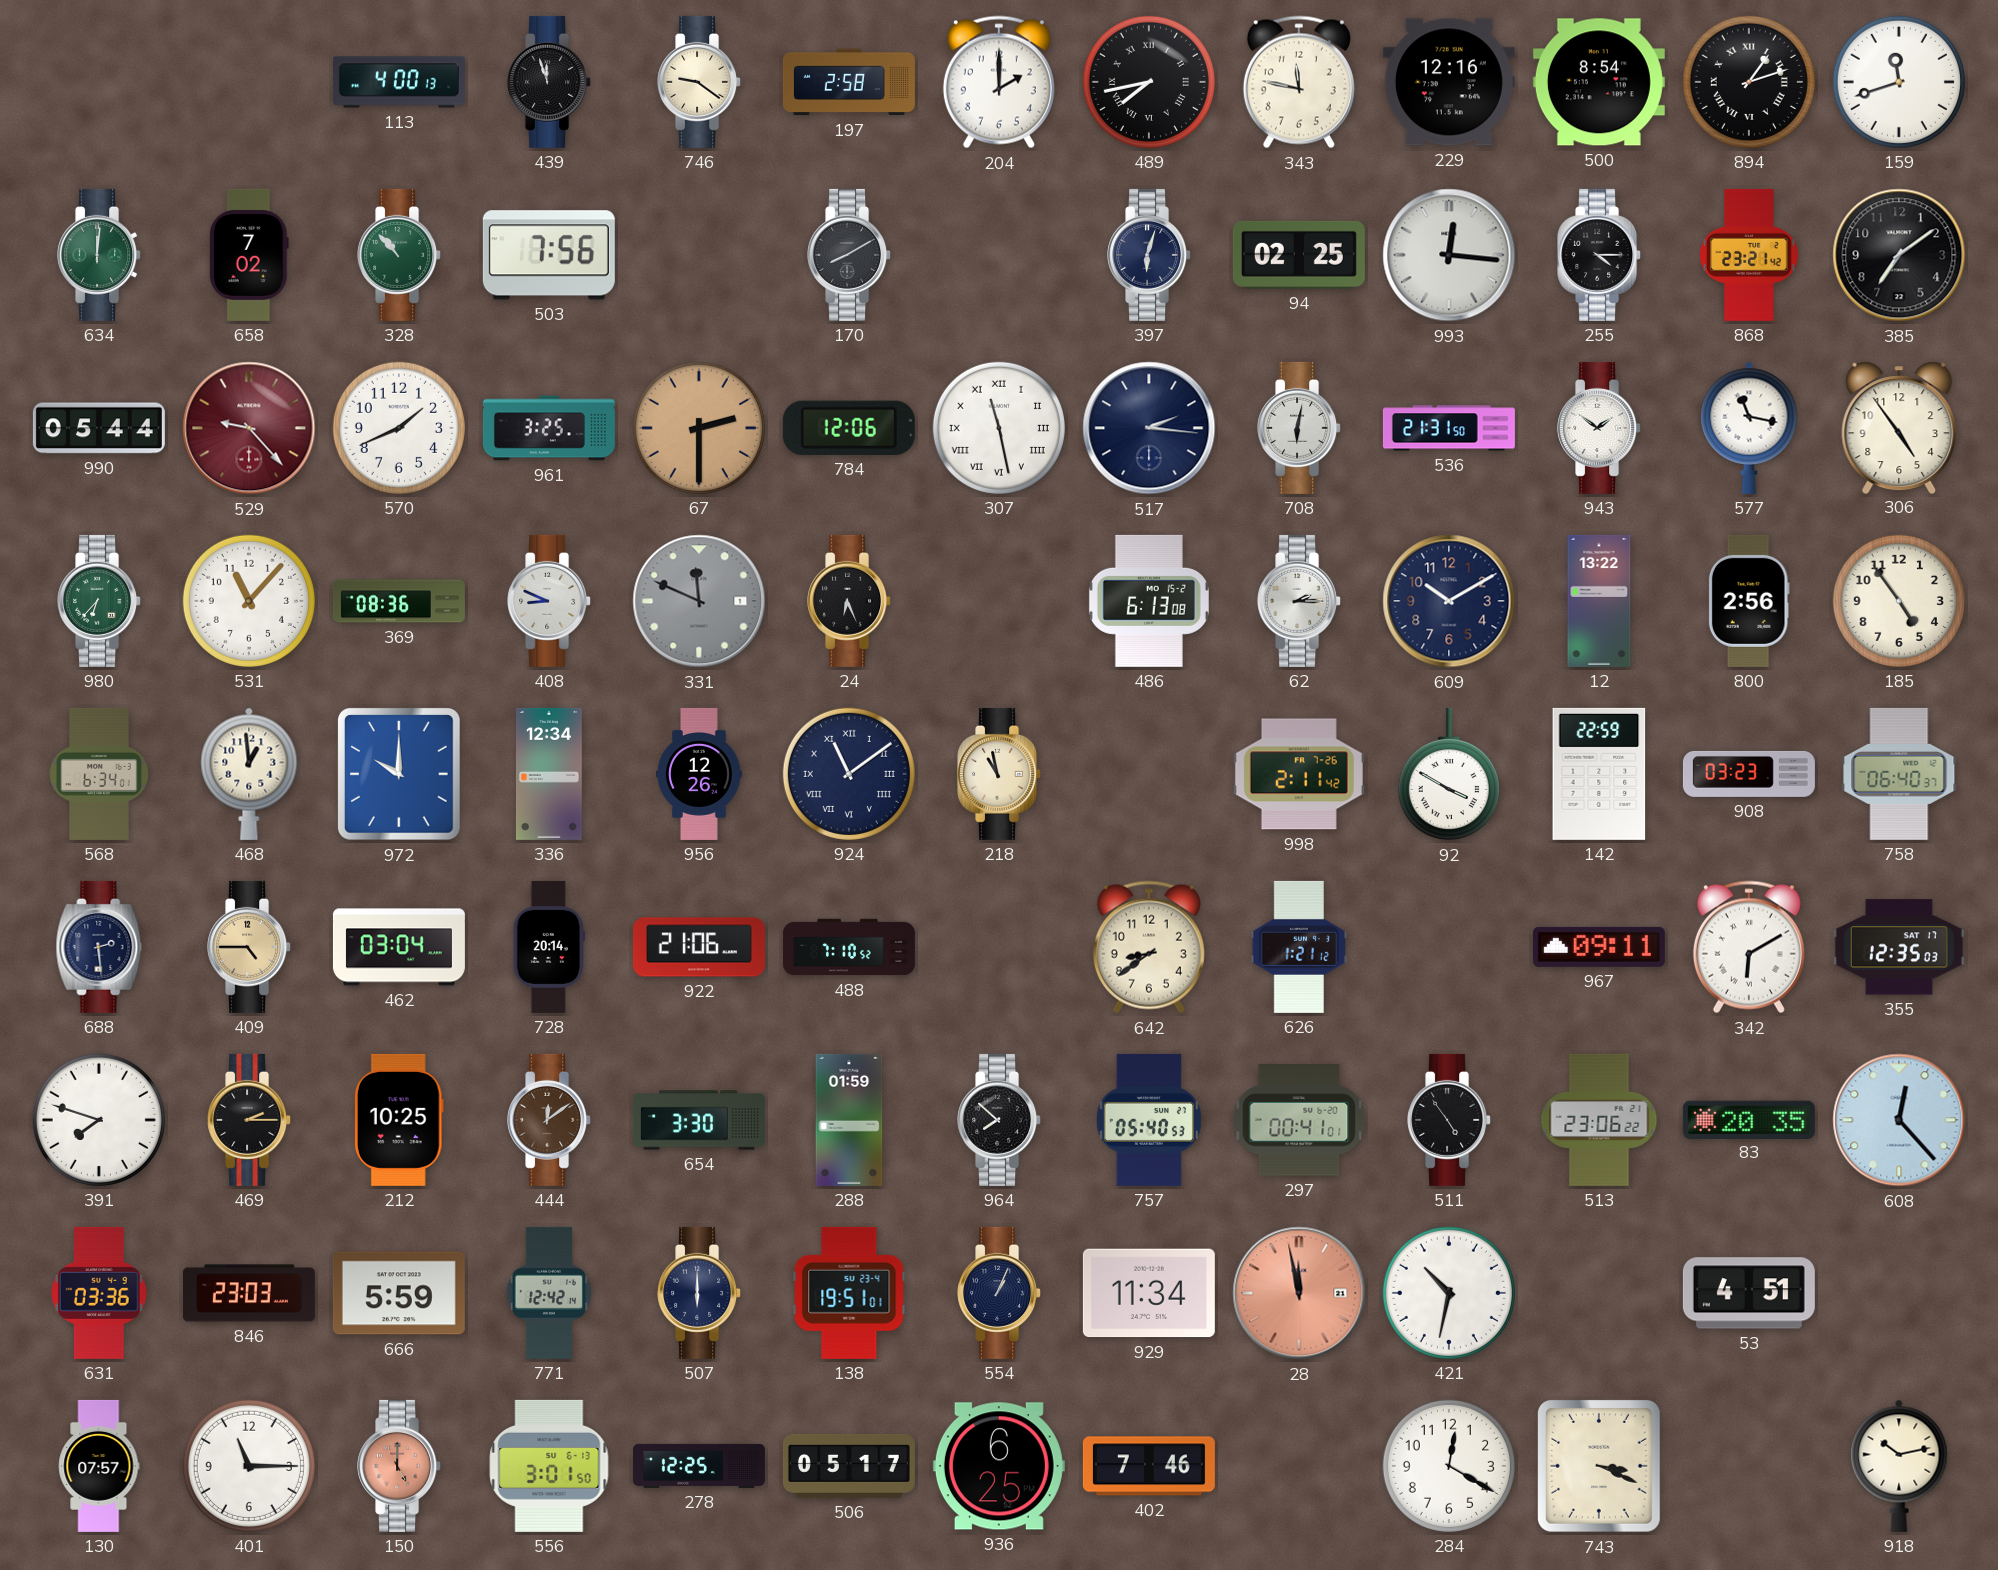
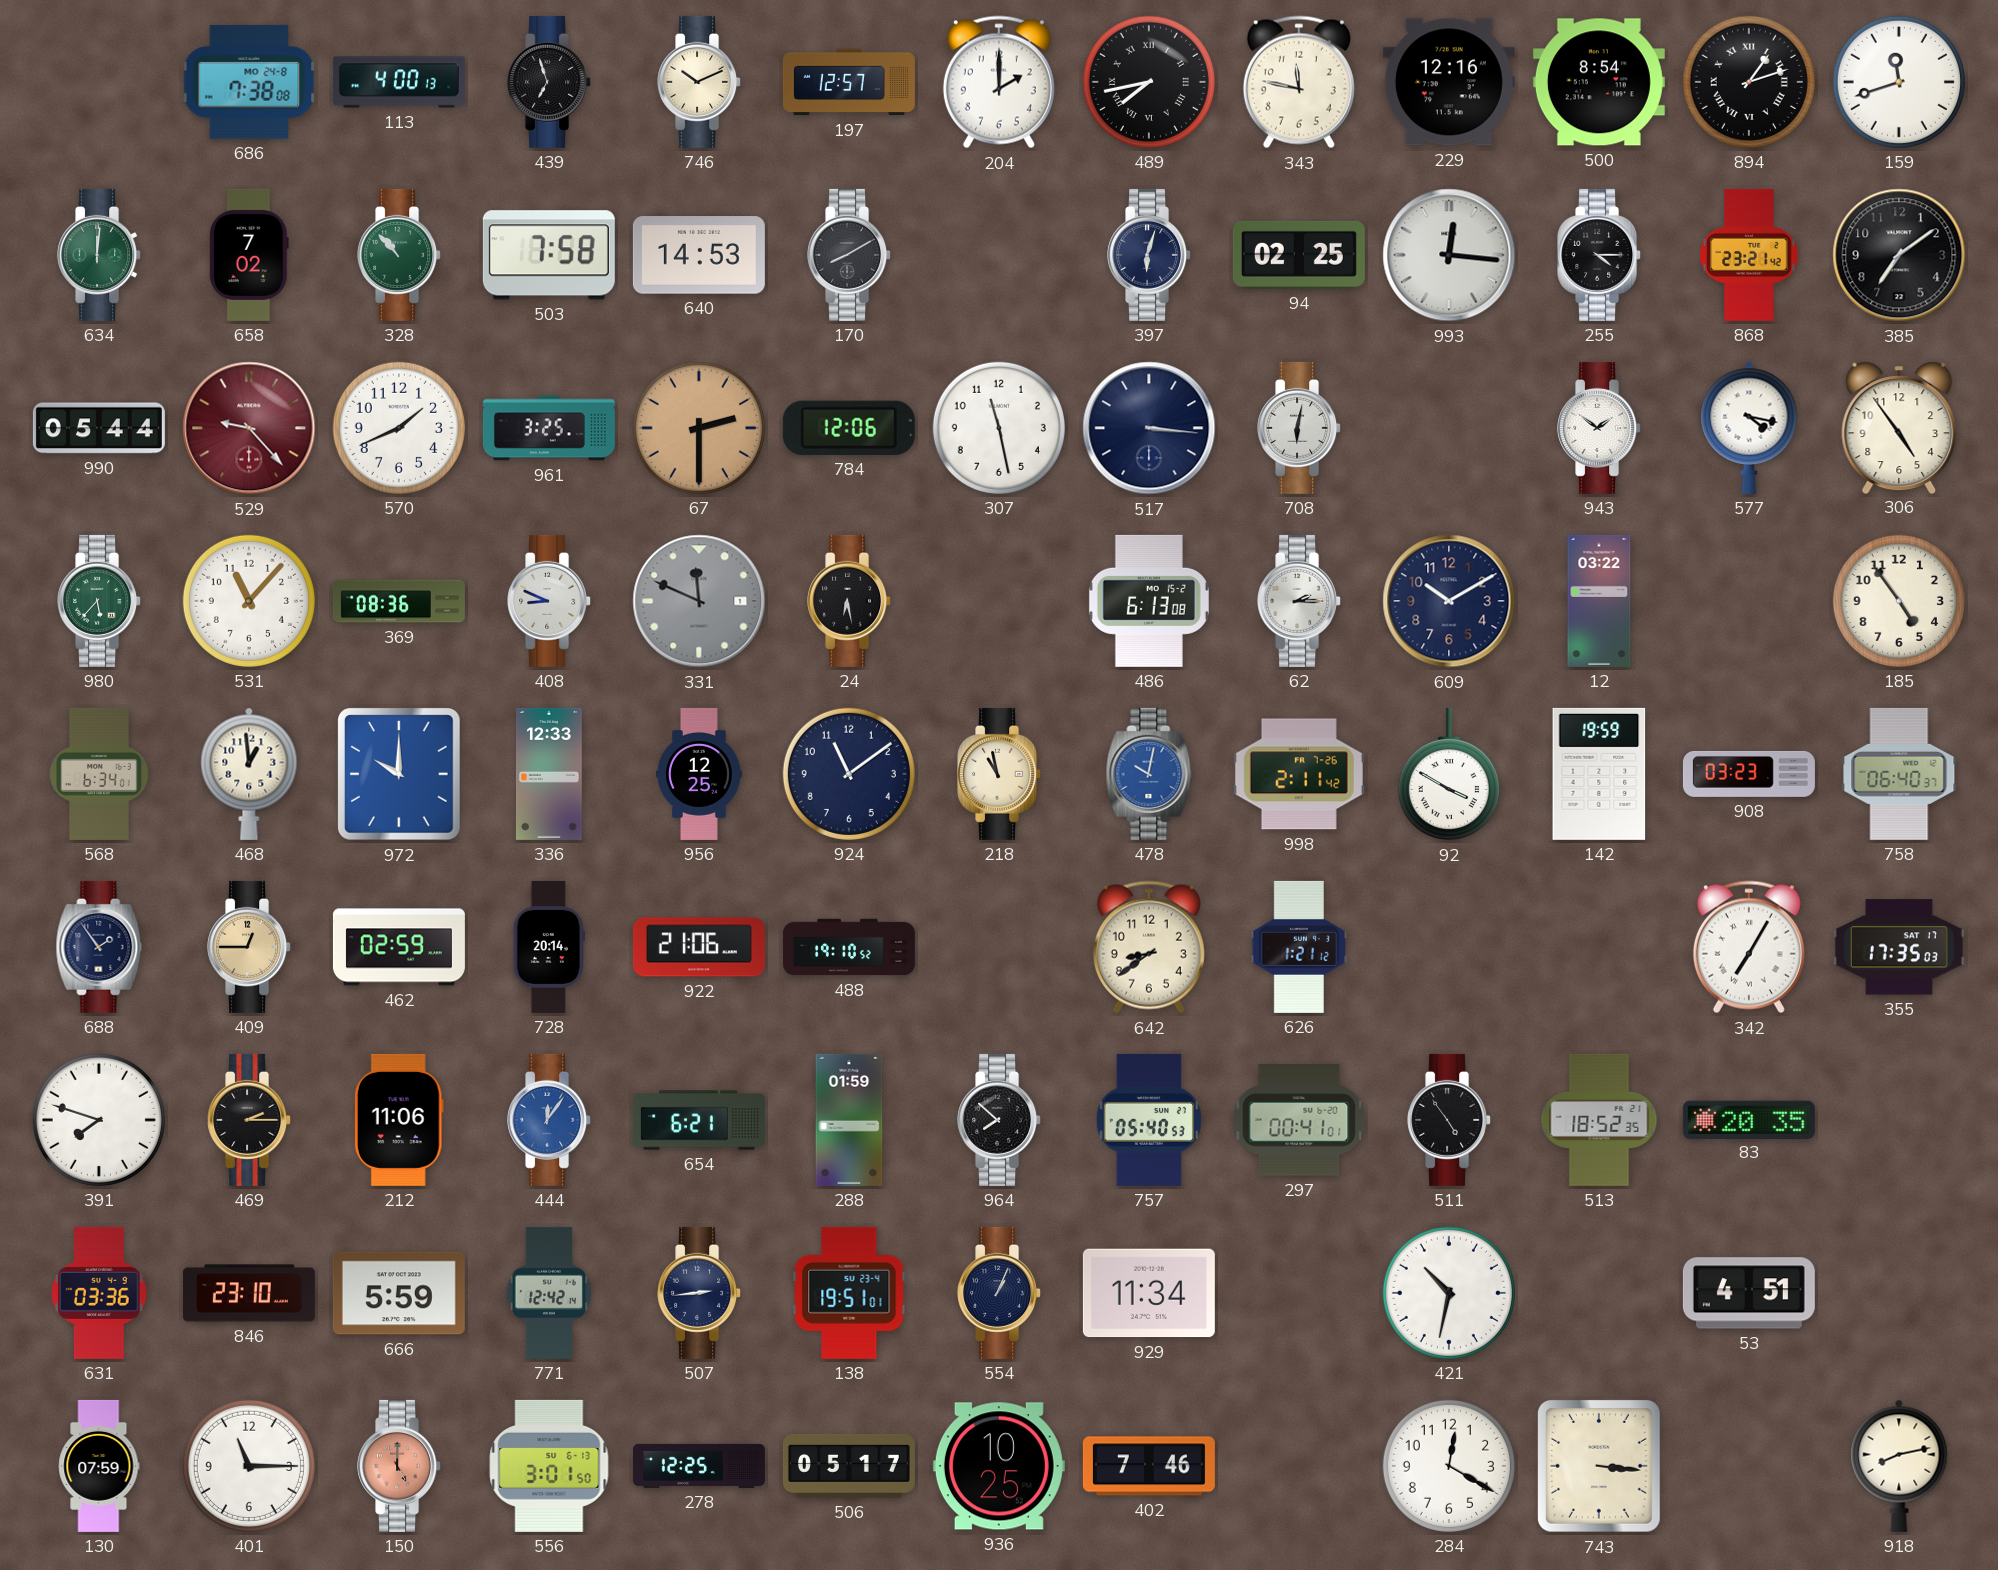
686: none -> 7:38 (249, 82)
439: 11:57 -> 6:57 (550, 82)
746: 9:21 -> 10:11 (700, 82)
197: 2:58 -> 12:57 (849, 82)
503: 7:56 -> 7:58 (549, 255)
640: none -> 14:53 (699, 255)
307 numerals: Roman -> Arabic (999, 428)
517: 2:16 -> 3:16 (1149, 428)
536: 21:31 -> none (1449, 428)
577: 11:17 -> 4:17 (1749, 428)
980: 6:37 -> 5:37 (100, 601)
24: 6:26 -> 6:28 (850, 601)
12: 13:22 -> 03:22 (1599, 601)
800: 2:56 -> none (1749, 601)
336: 12:34 -> 12:33 (549, 774)
956: 12:26 -> 12:25 (699, 774)
924 numerals: Roman -> Arabic (849, 774)
478: none -> 10:02 (1149, 774)
142: 22:59 -> 19:59 (1599, 774)
688: 2:29 -> 1:54 (99, 947)
409: 4:45 -> 12:45 (250, 947)
462: 03:04 -> 02:59 (399, 947)
488: 7:10 -> 19:10 (849, 947)
967: 09:11 -> none (1599, 947)
342: 6:10 -> 7:05 (1749, 947)
355: 12:35 -> 17:35 (1899, 947)
212: 10:25 -> 11:06 (399, 1120)
444: 12:09 -> 12:06 (550, 1120)
444 dial: brown -> blue (550, 1120)
654: 3:30 -> 6:21 (699, 1120)
513: 23:06 -> 18:52 (1599, 1120)
608: 12:23 -> none (1899, 1120)
846: 23:03 -> 23:10 (249, 1293)
507: 6:00 -> 2:44 (700, 1293)
28: 11:58 -> none (1299, 1293)
130: 07:57 -> 07:59 (99, 1466)
936: 6:25 -> 10:25 (999, 1466)
743: 3:19 -> 3:16 (1600, 1467)
918: 10:13 -> 8:13 (1899, 1466)
